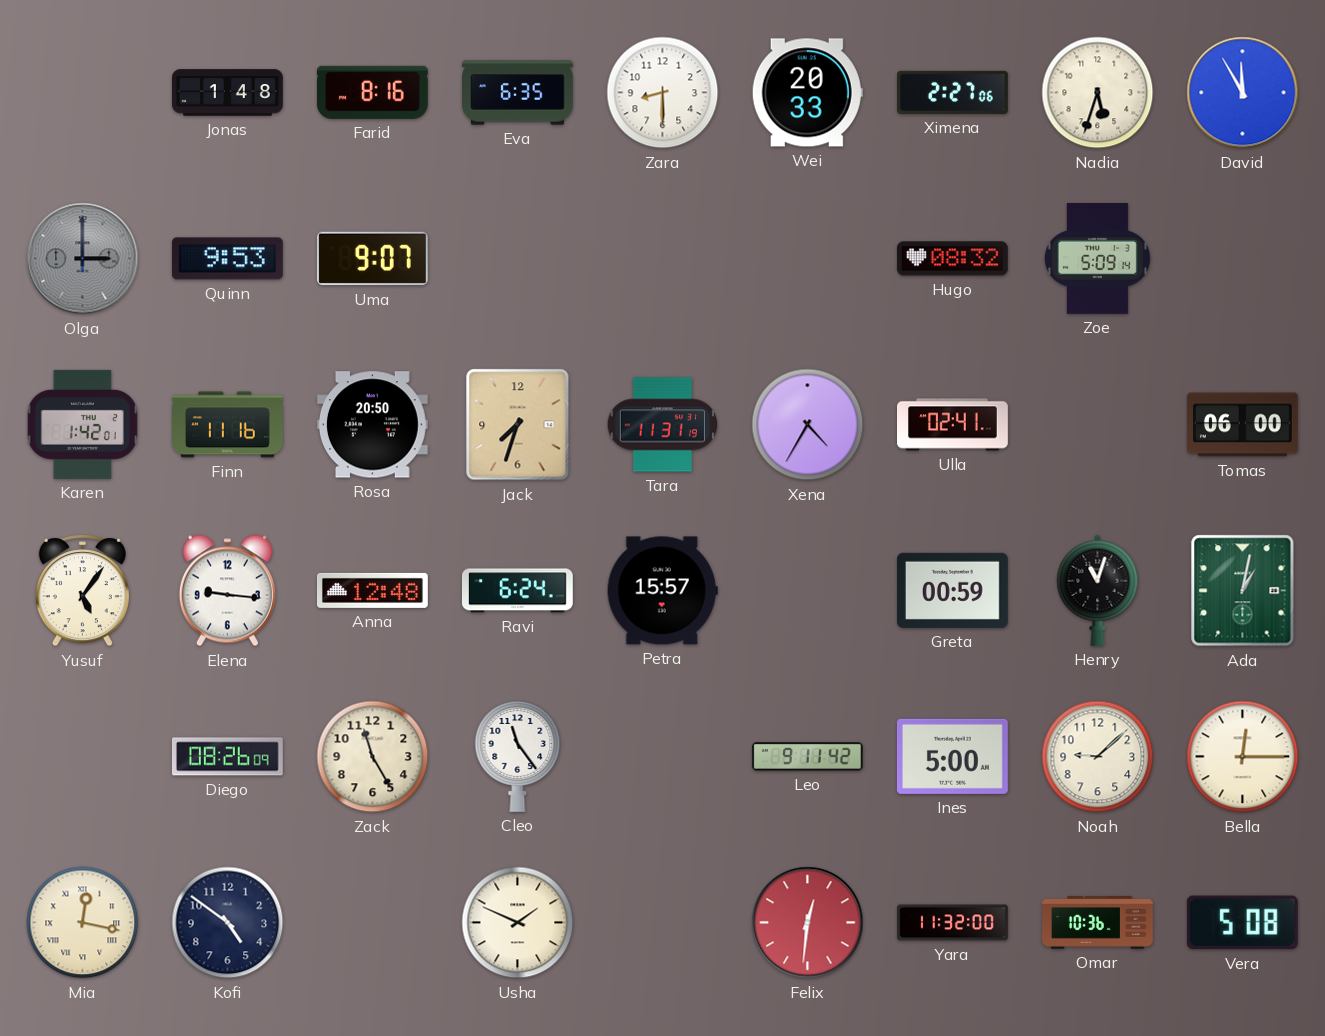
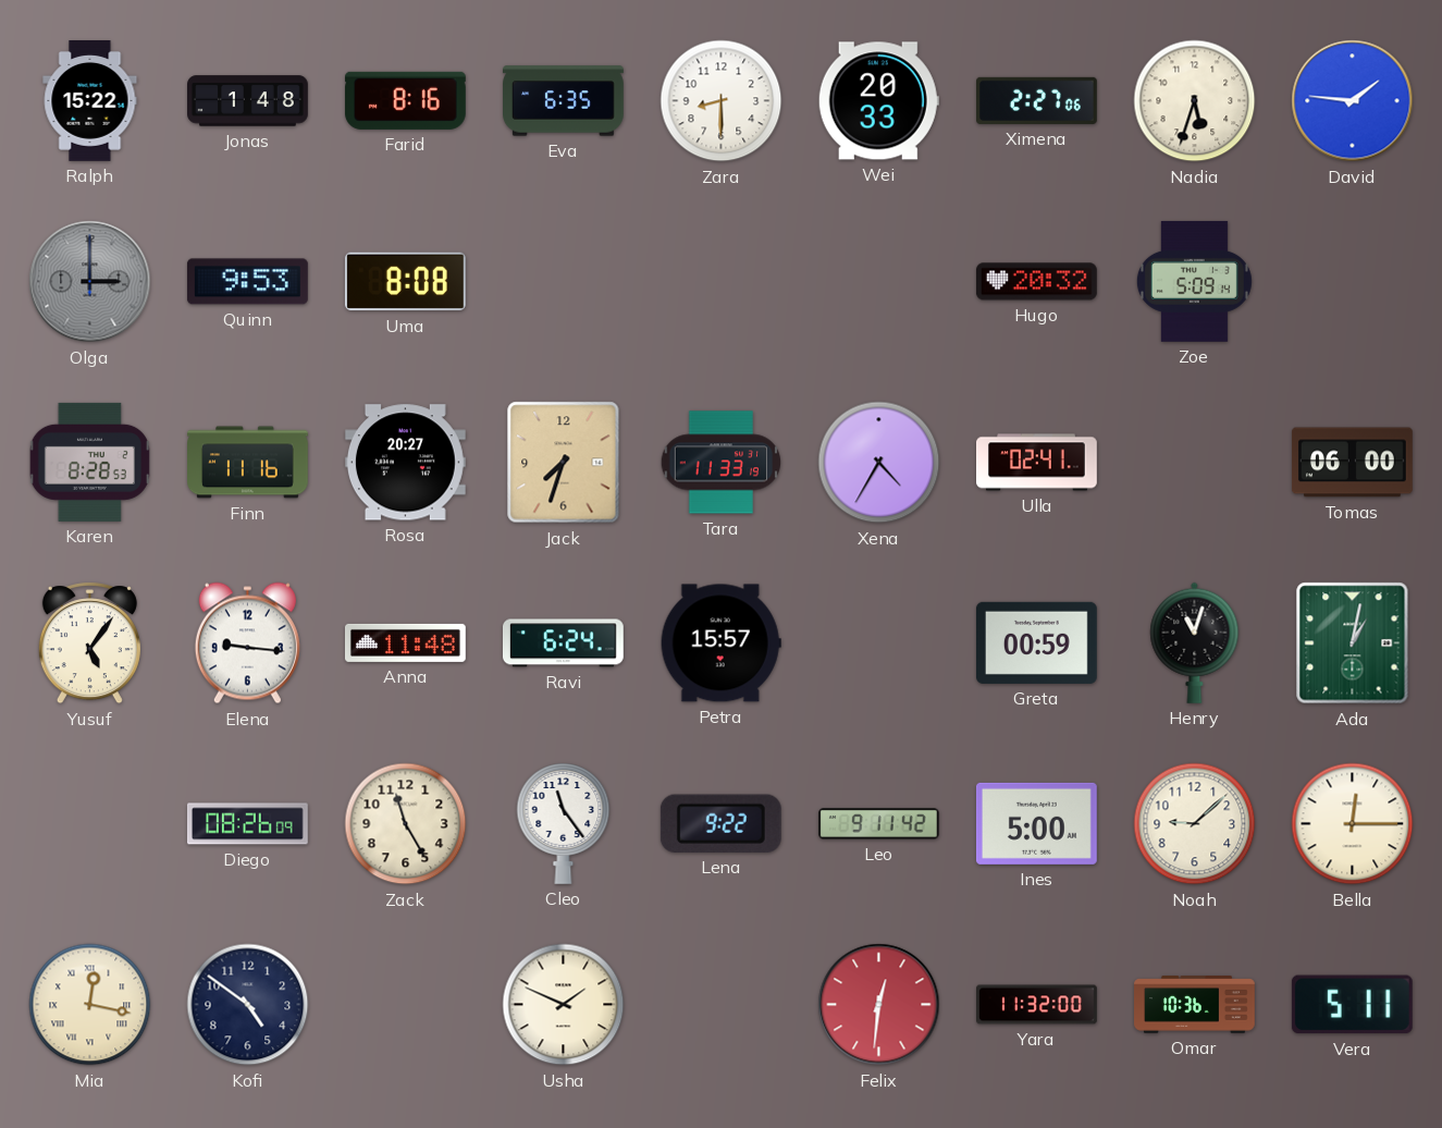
Ralph: none -> 15:22 (90, 101)
David: 11:55 -> 1:46 (1353, 101)
Uma: 9:07 -> 8:08 (405, 282)
Hugo: 08:32 -> 20:32 (1036, 282)
Karen: 1:42 -> 8:28 (89, 462)
Rosa: 20:50 -> 20:27 (405, 463)
Tara: 11:31 -> 11:33 (722, 463)
Anna: 12:48 -> 11:48 (405, 642)
Lena: none -> 9:22 (720, 823)
Vera: 5:08 -> 5:11 (1352, 1005)
